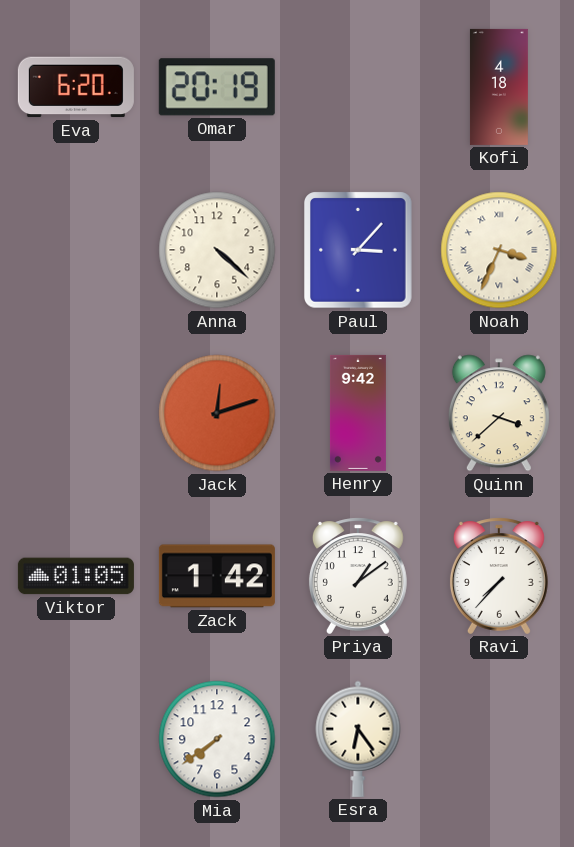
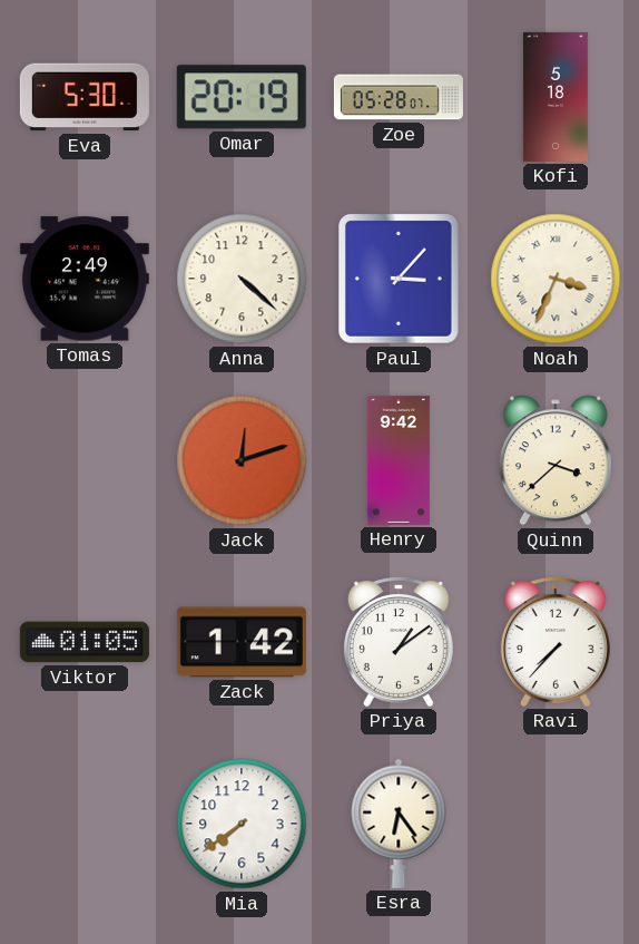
Eva: 6:20 -> 5:30 (85, 97)
Zoe: none -> 05:28 (399, 97)
Kofi: 4:18 -> 5:18 (556, 97)
Tomas: none -> 2:49 (85, 279)
